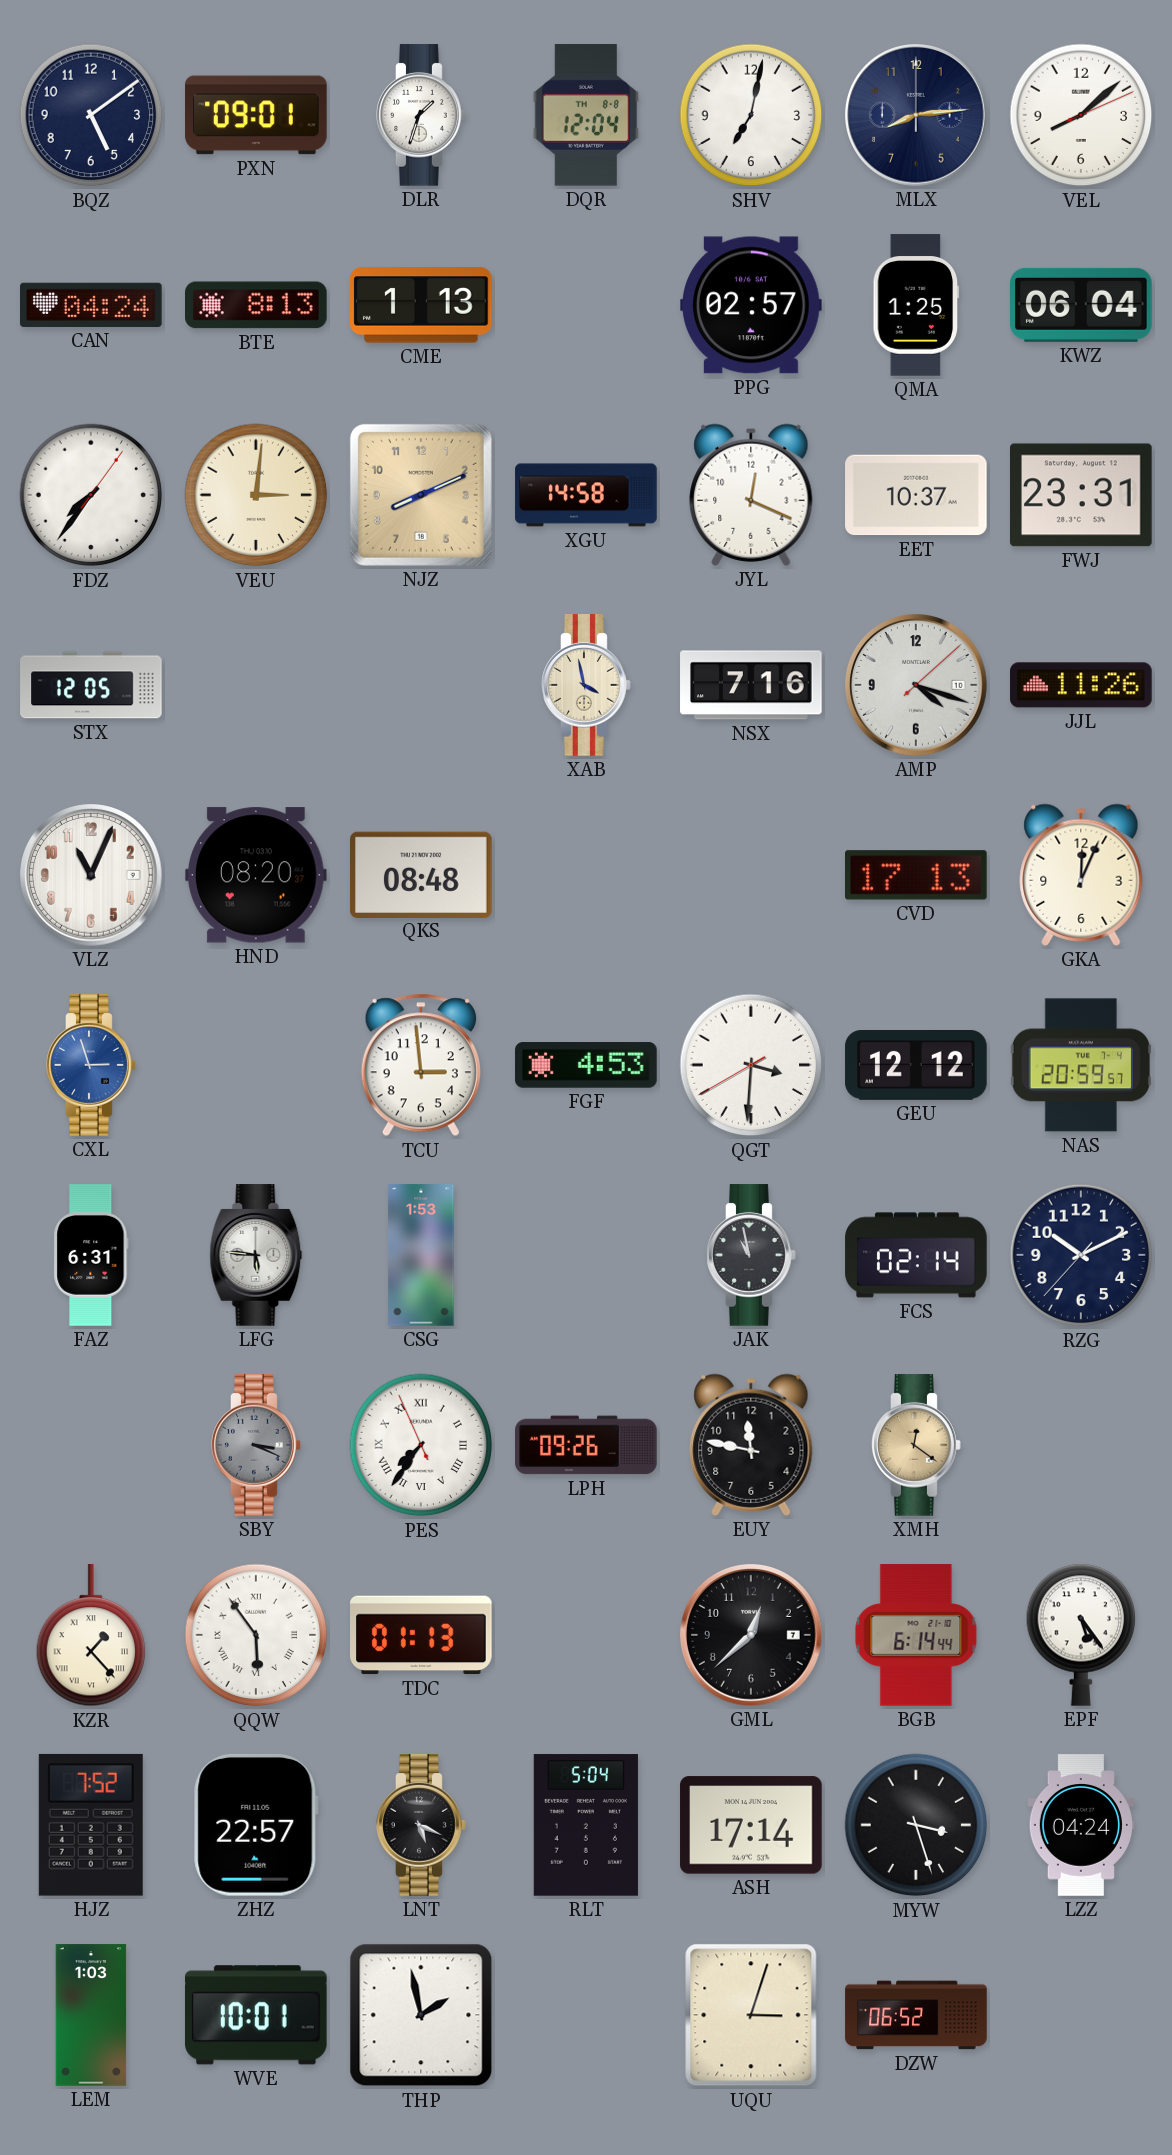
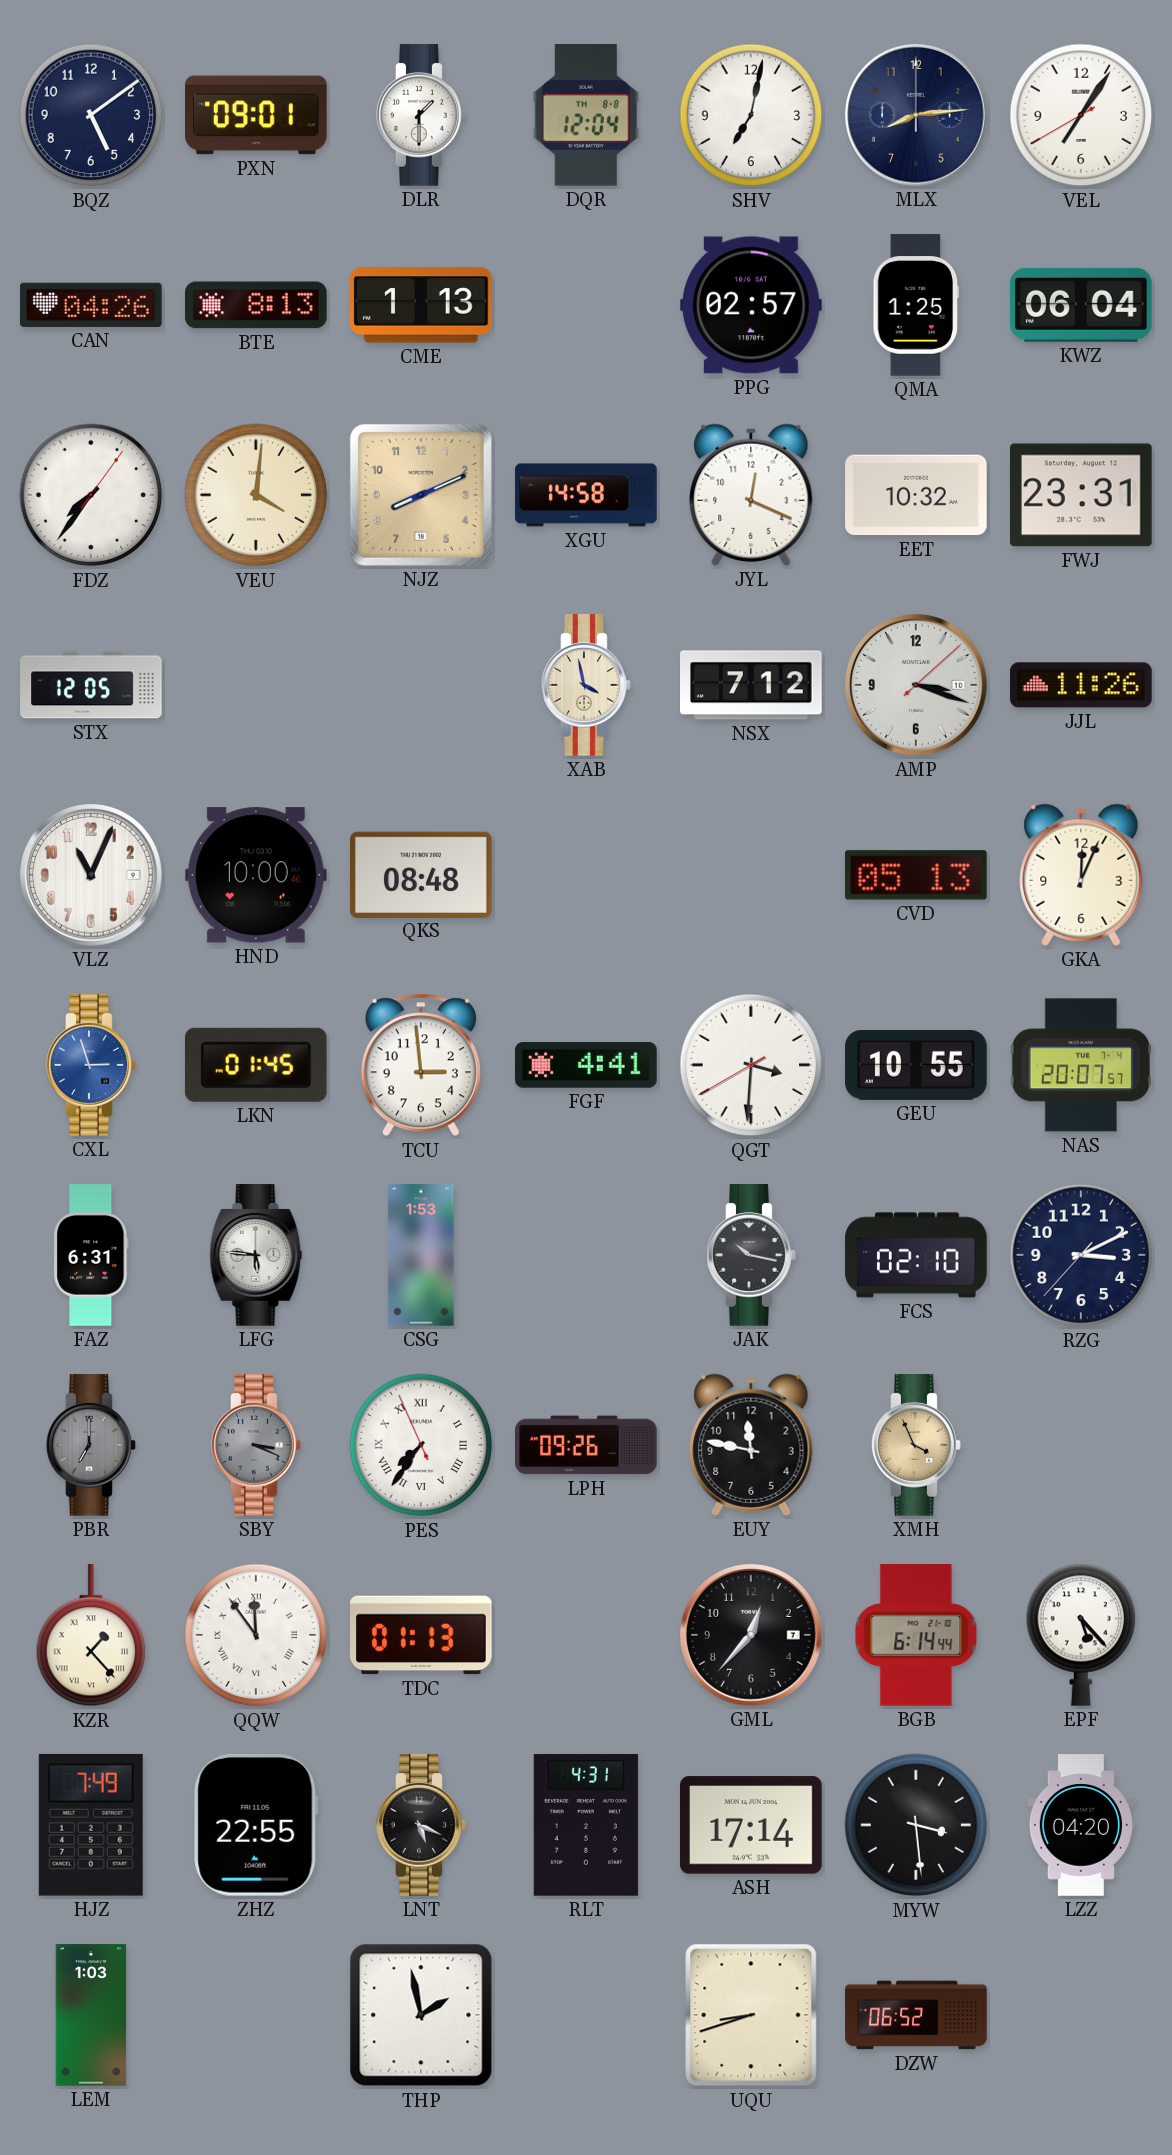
DLR: 1:33 -> 1:30 (421, 115)
VEL: 8:08 -> 7:05 (1081, 115)
CAN: 04:24 -> 04:26 (91, 305)
VEU: 3:01 -> 4:01 (256, 495)
EET: 10:37 -> 10:32 (916, 495)
NSX: 7:16 -> 7:12 (751, 685)
AMP: 4:18 -> 3:18 (917, 686)
HND: 08:20 -> 10:00 (256, 875)
CVD: 17:13 -> 05:13 (917, 875)
LKN: none -> 01:45 (256, 1065)
FGF: 4:53 -> 4:41 (586, 1065)
GEU: 12:12 -> 10:55 (916, 1066)
NAS: 20:59 -> 20:07 (1081, 1065)
JAK: 10:58 -> 10:17 (751, 1255)
FCS: 02:14 -> 02:10 (916, 1255)
RZG: 10:10 -> 3:10 (1081, 1255)
PBR: none -> 7:00 (91, 1445)
XMH: 12:21 -> 3:56 (916, 1445)
QQW: 5:54 -> 11:54 (256, 1635)
GML: 12:38 -> 12:37 (752, 1636)
EPF: 5:24 -> 5:23 (1081, 1635)
HJZ: 7:52 -> 7:49 (91, 1825)
ZHZ: 22:57 -> 22:55 (256, 1825)
RLT: 5:04 -> 4:31 (586, 1825)
MYW: 3:27 -> 3:29 (916, 1825)
LZZ: 04:24 -> 04:20 (1081, 1825)
WVE: 10:01 -> none (256, 2015)
UQU: 3:03 -> 8:42 (751, 2015)
